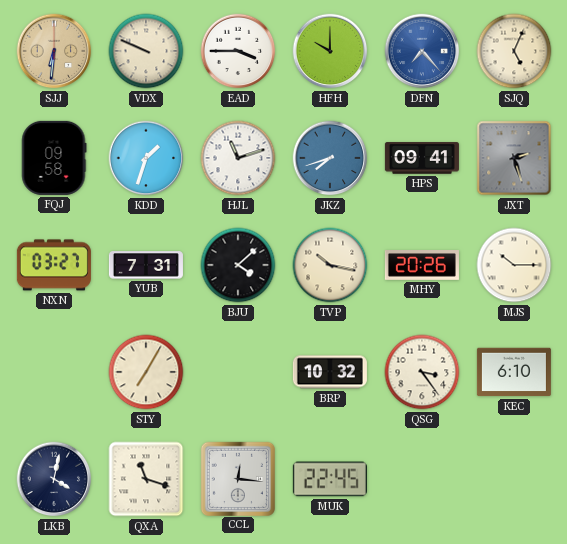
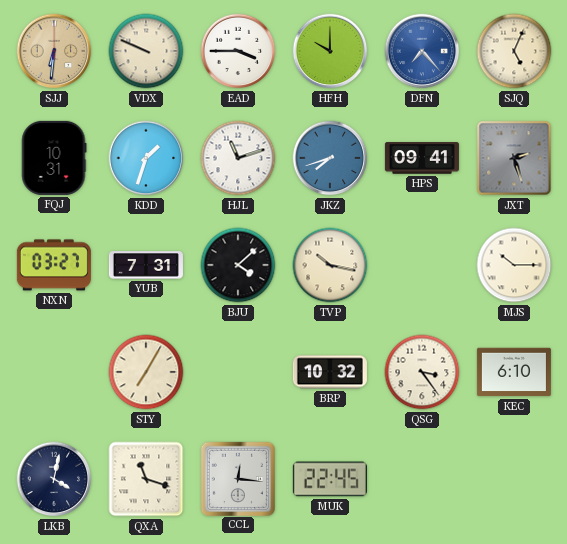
FQJ: 09:58 -> 10:31 (54, 158)
MHY: 20:26 -> none (422, 266)
